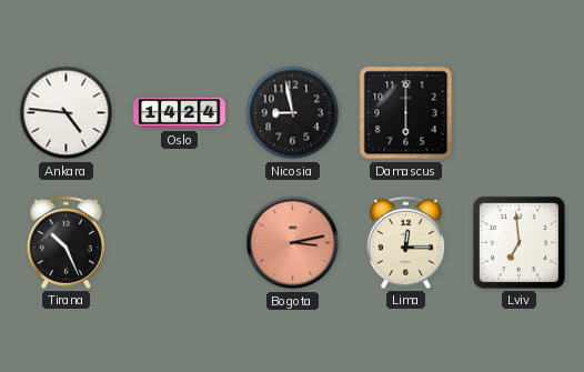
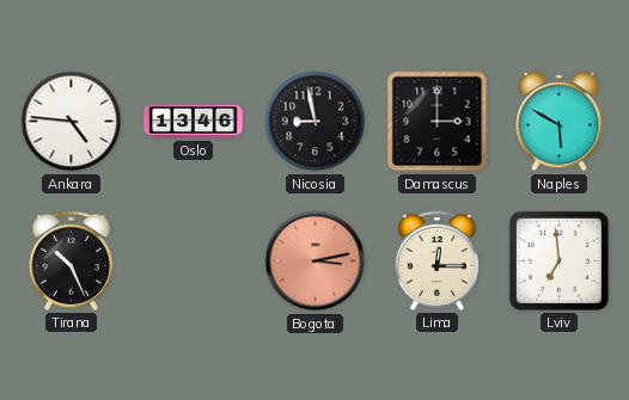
Oslo: 14:24 -> 13:46 (194, 122)
Damascus: 6:00 -> 3:00 (438, 122)
Naples: none -> 5:50 (560, 122)
